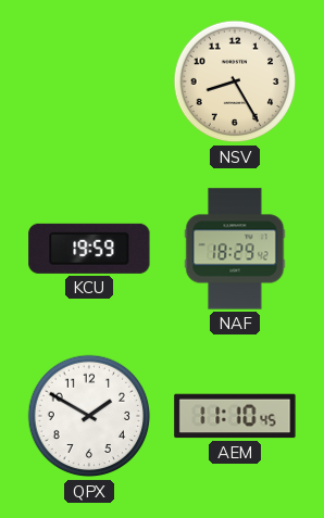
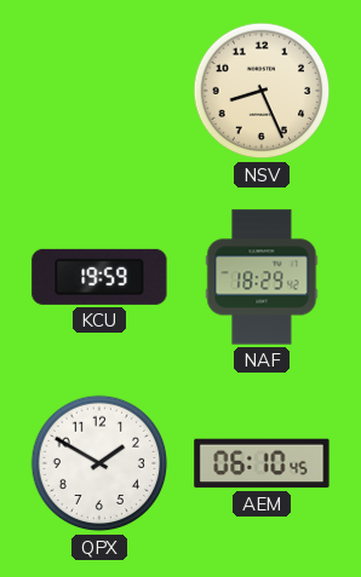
NSV: 8:25 -> 8:26 (262, 91)
AEM: 11:10 -> 06:10 (262, 463)
